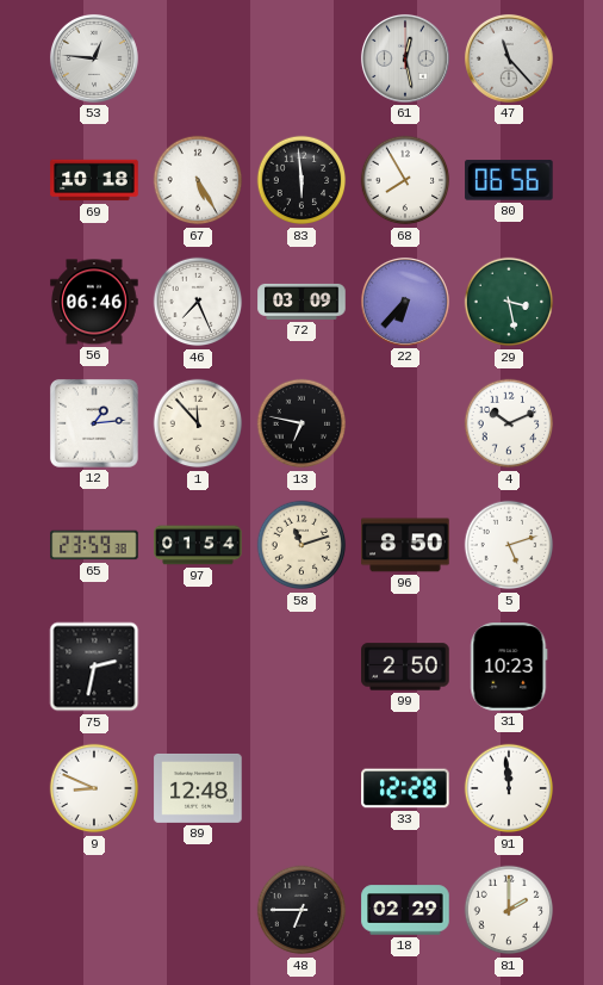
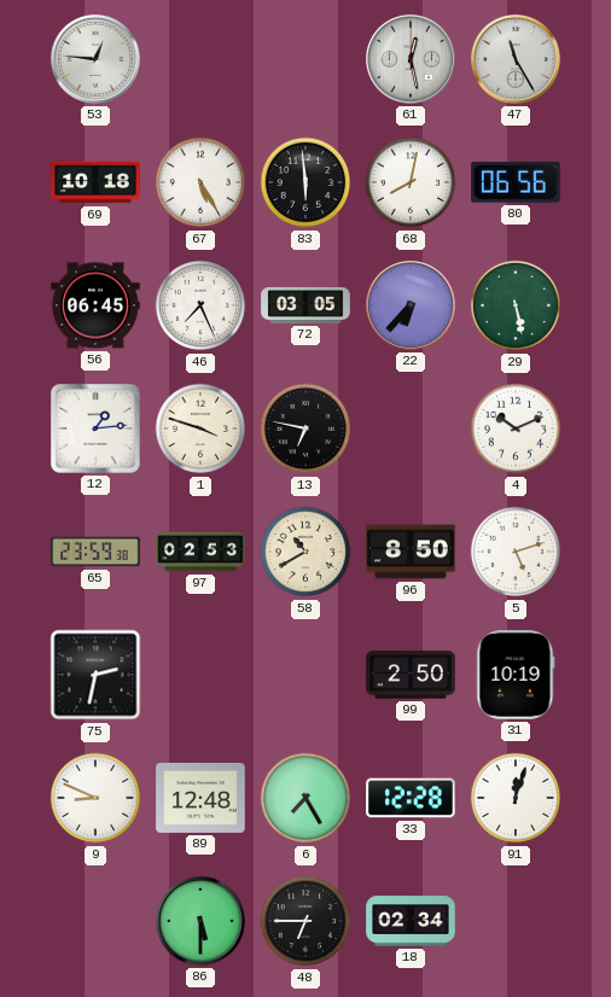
47: 11:23 -> 11:25 (516, 59)
68: 7:55 -> 8:02 (411, 182)
56: 06:46 -> 06:45 (95, 305)
72: 03:09 -> 03:05 (305, 305)
29: 3:28 -> 5:28 (516, 305)
1: 11:53 -> 3:48 (200, 428)
97: 01:54 -> 02:53 (200, 552)
58: 11:12 -> 10:40 (305, 552)
31: 10:23 -> 10:19 (516, 675)
6: none -> 7:25 (305, 798)
91: 11:59 -> 12:03 (516, 798)
86: none -> 5:30 (200, 921)
18: 02:29 -> 02:34 (411, 921)
81: 2:00 -> none (509, 910)
